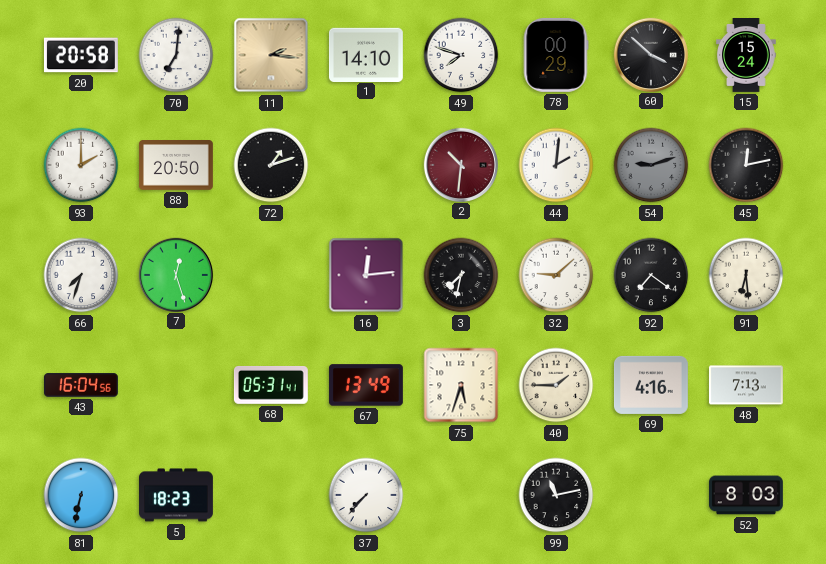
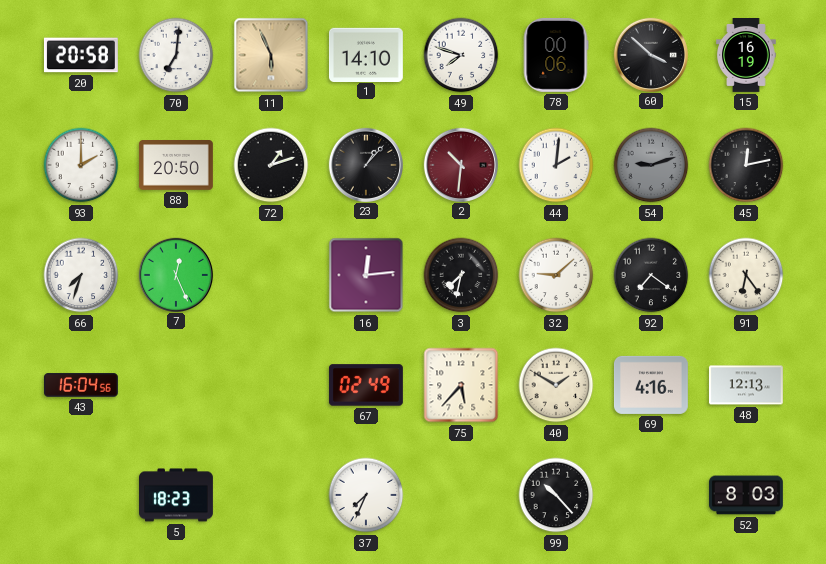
11: 2:16 -> 5:56 (271, 55)
78: 00:29 -> 00:06 (556, 55)
15: 15:24 -> 16:19 (746, 56)
23: none -> 1:07 (365, 164)
7: 12:27 -> 12:26 (175, 274)
91: 6:29 -> 6:24 (746, 275)
68: 05:31 -> none (271, 385)
67: 13:49 -> 02:49 (366, 385)
75: 5:33 -> 5:37 (461, 385)
40: 1:45 -> 1:50 (556, 385)
48: 7:13 -> 12:13 (746, 385)
81: 6:32 -> none (81, 495)
37: 7:37 -> 7:34 (366, 495)
99: 11:13 -> 10:23 (556, 495)
